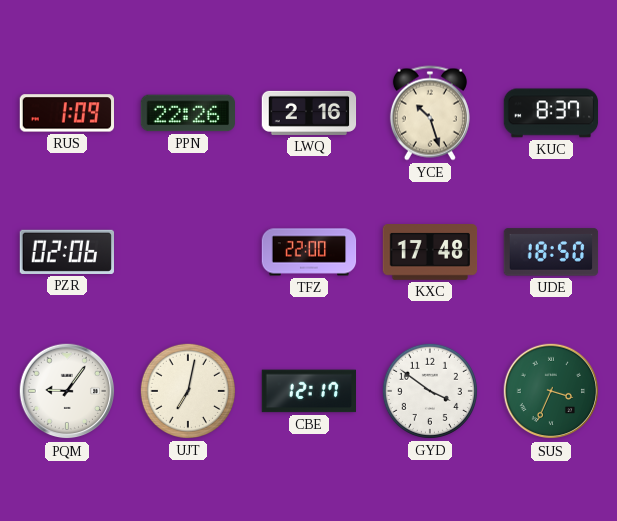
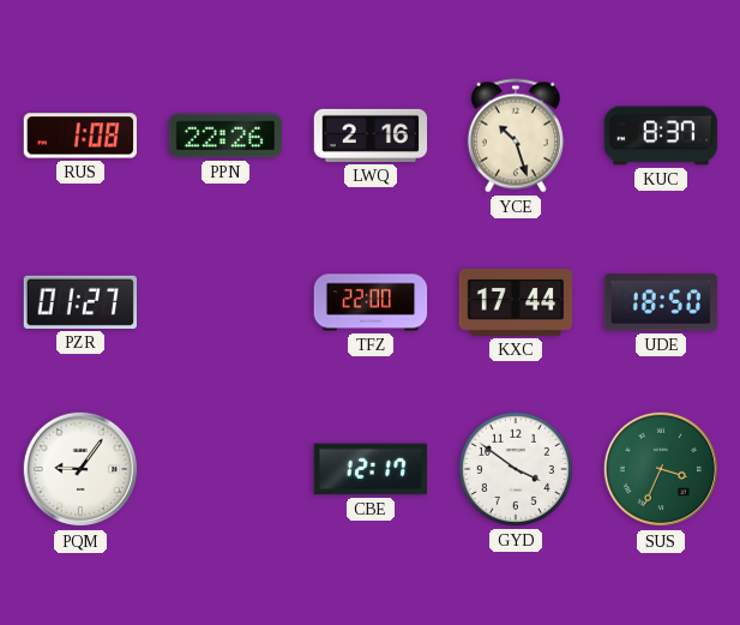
RUS: 1:09 -> 1:08 (79, 136)
PZR: 02:06 -> 01:27 (79, 302)
KXC: 17:48 -> 17:44 (516, 304)
UJT: 7:02 -> none (188, 391)
